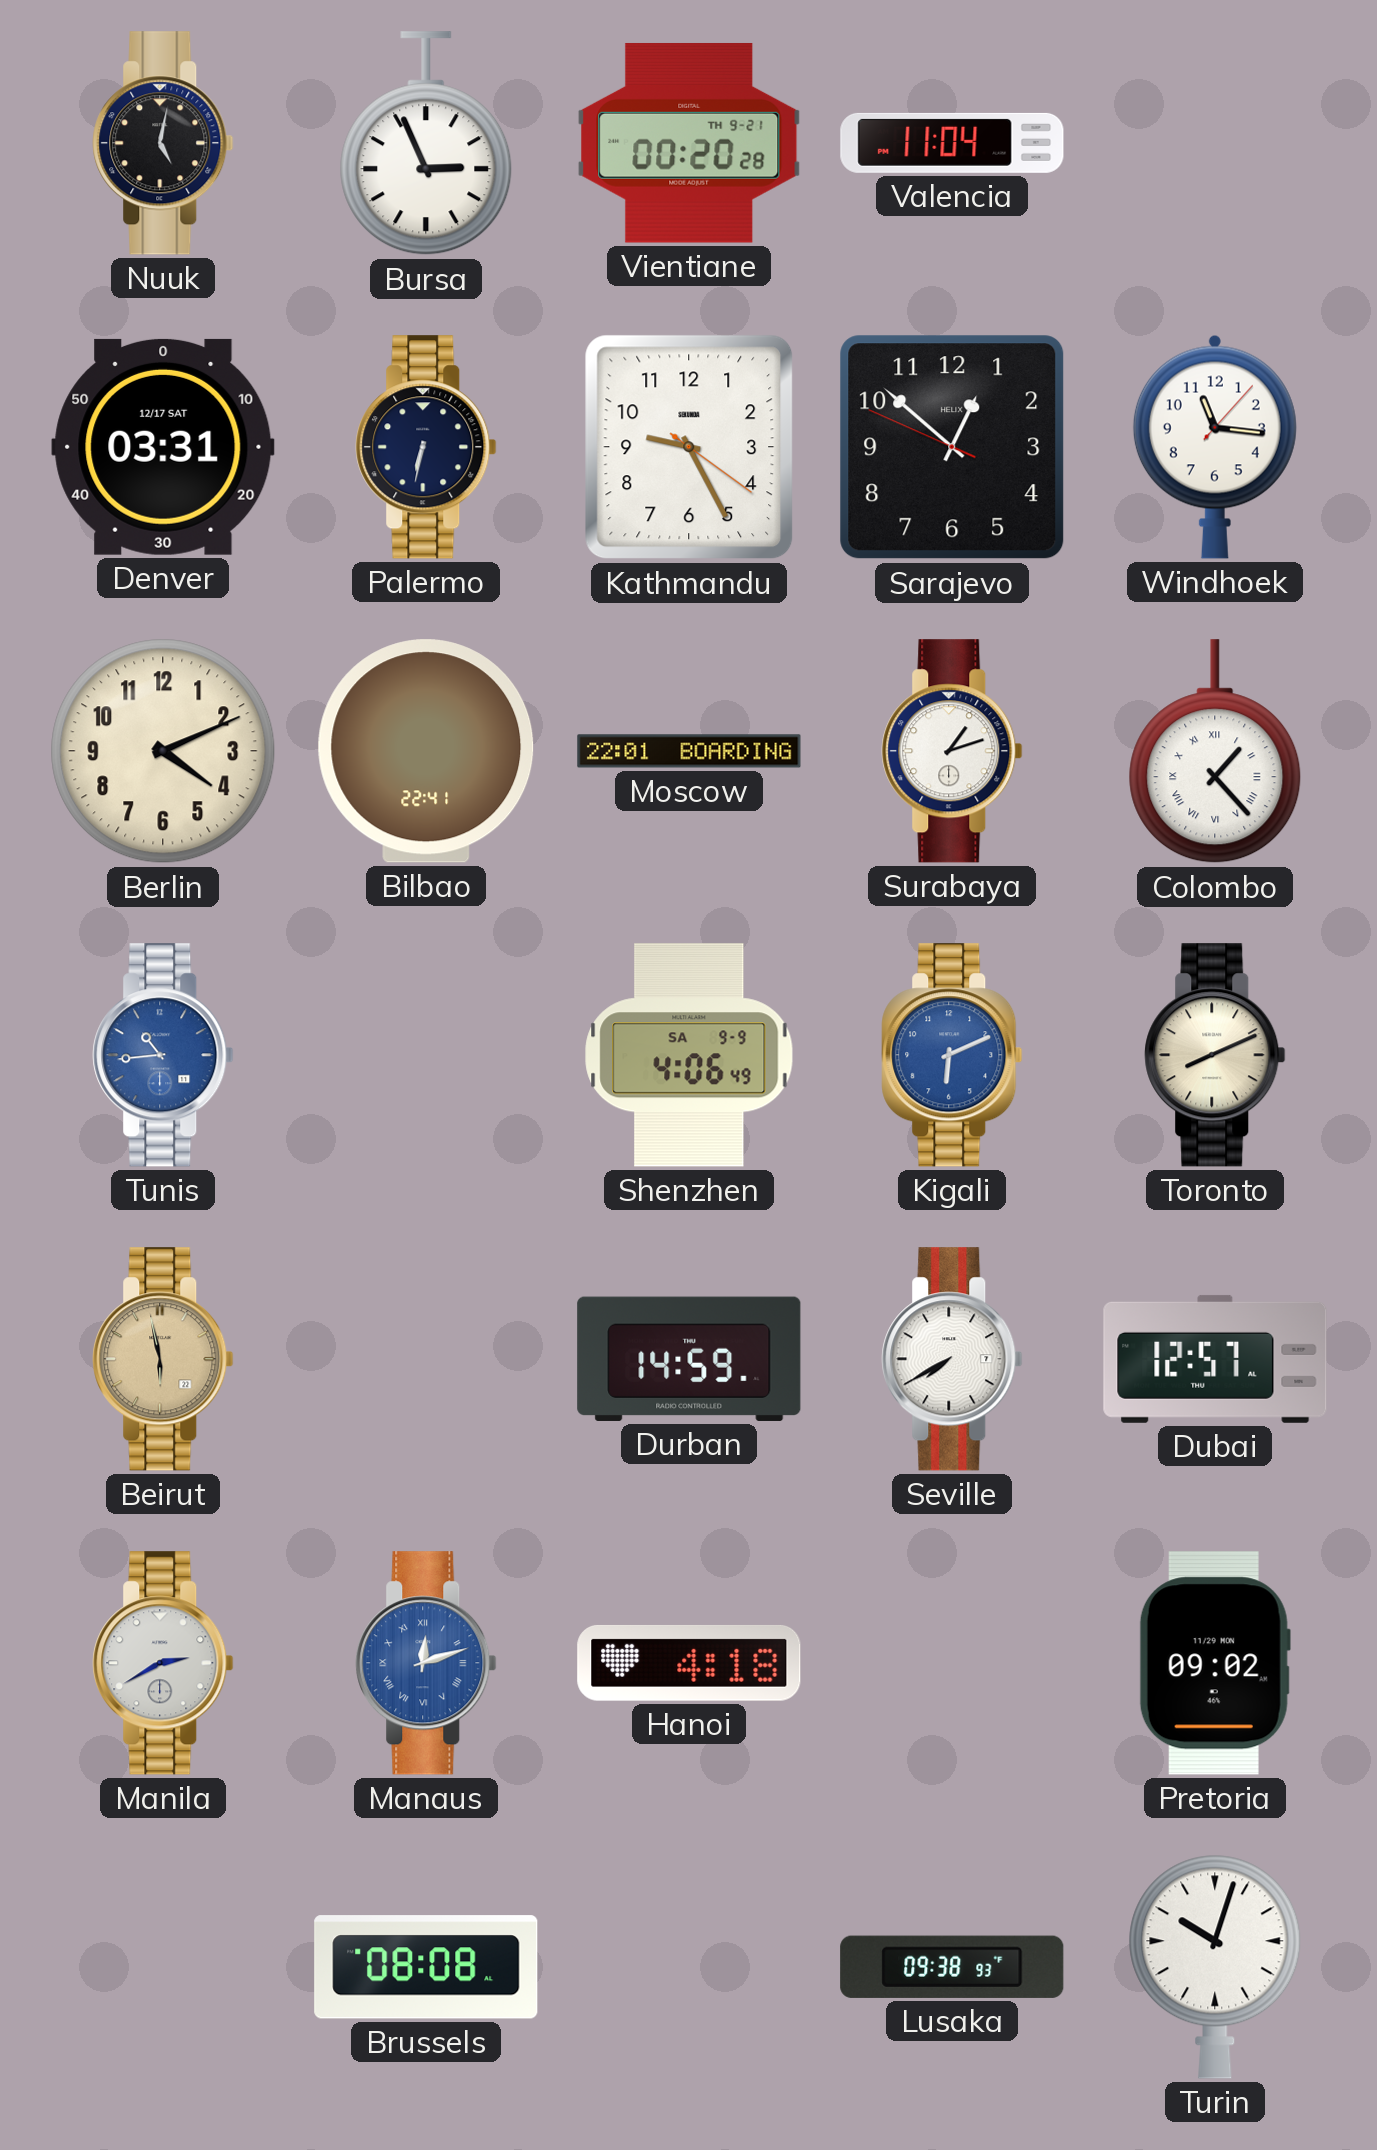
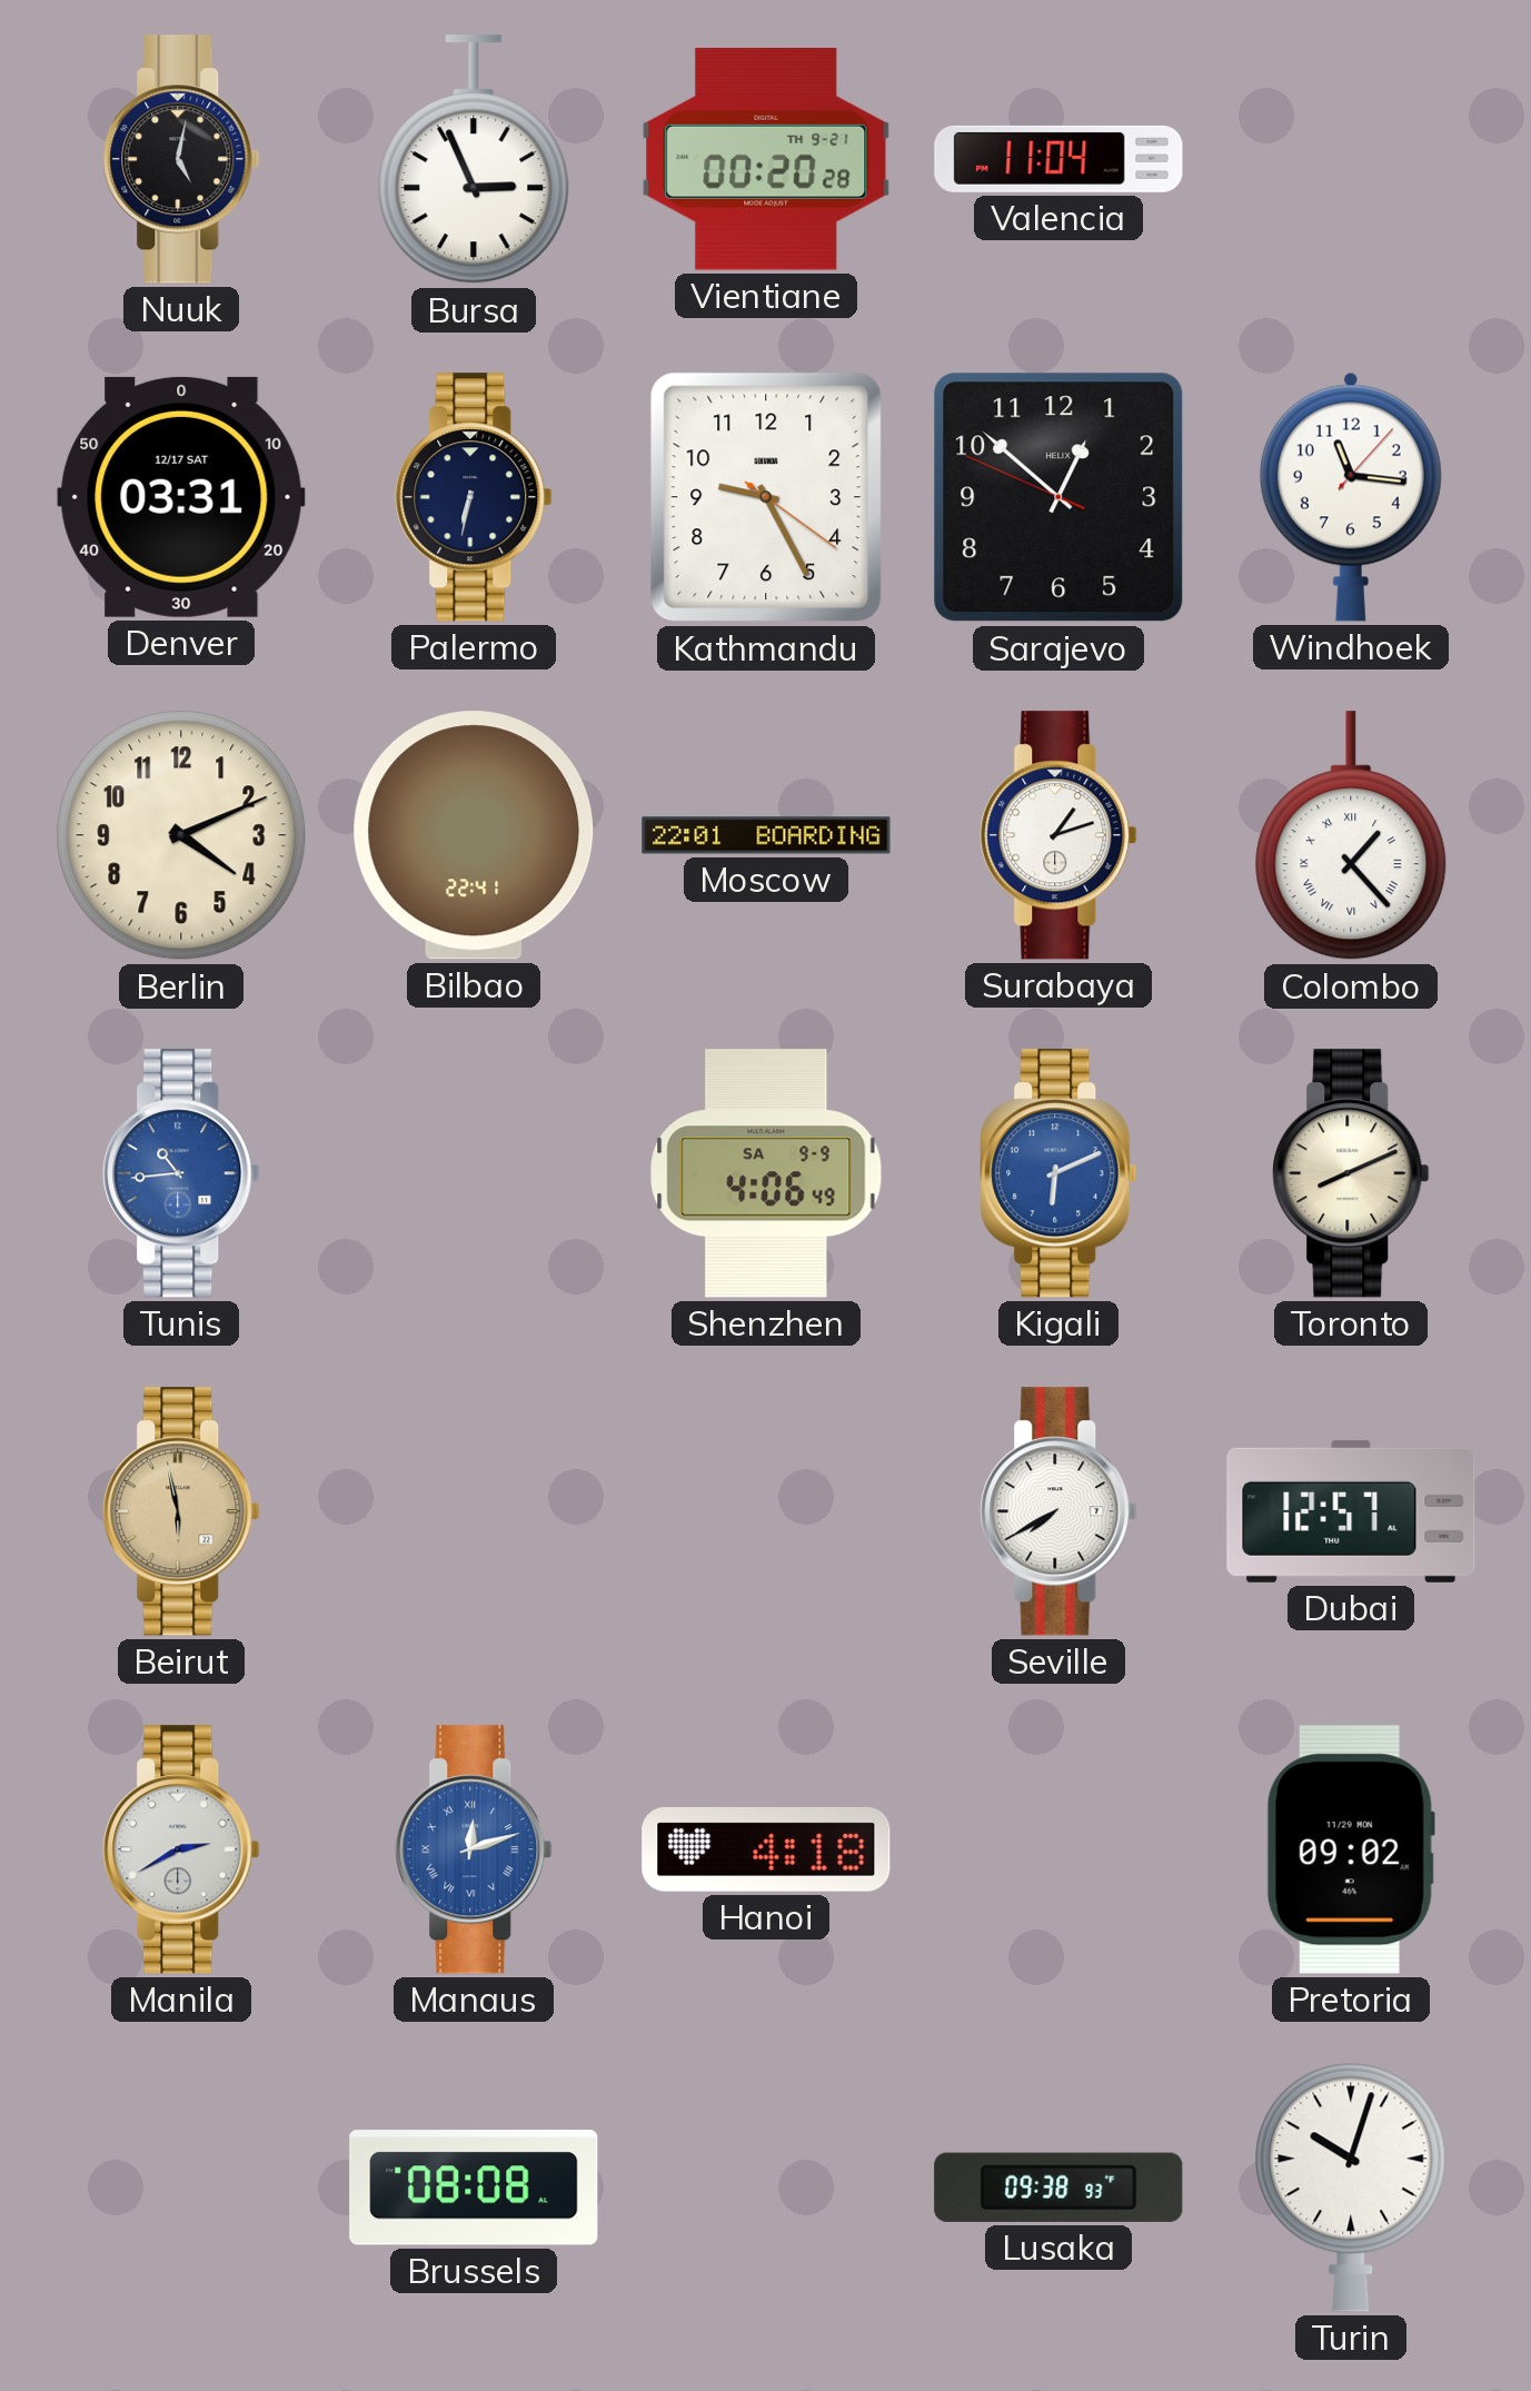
Durban: 14:59 -> none (689, 1359)
